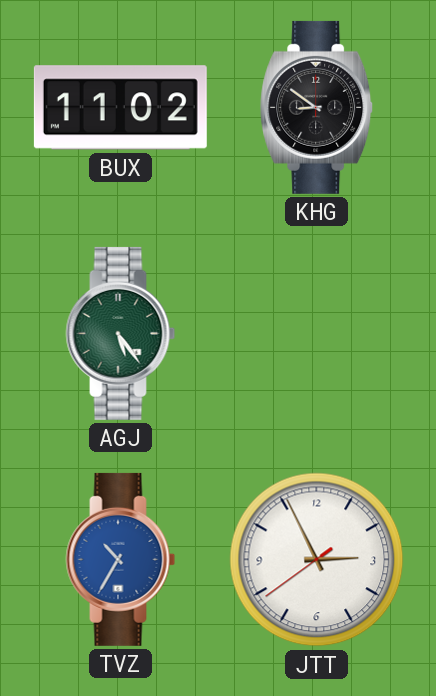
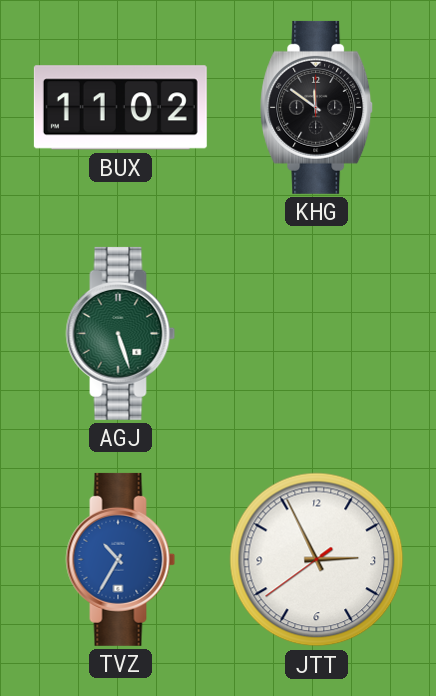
KHG: 8:51 -> 11:51 (317, 107)
AGJ: 5:24 -> 5:27 (121, 333)
